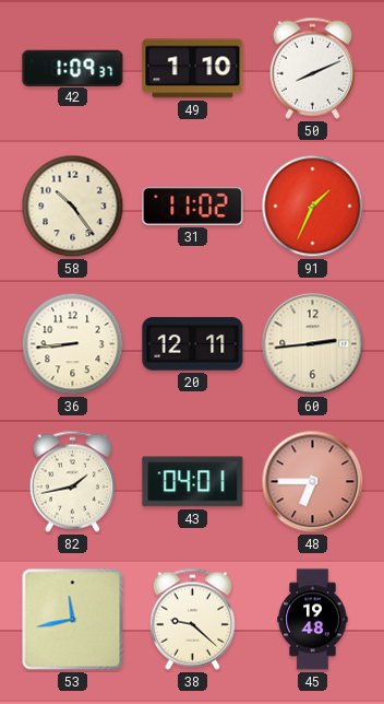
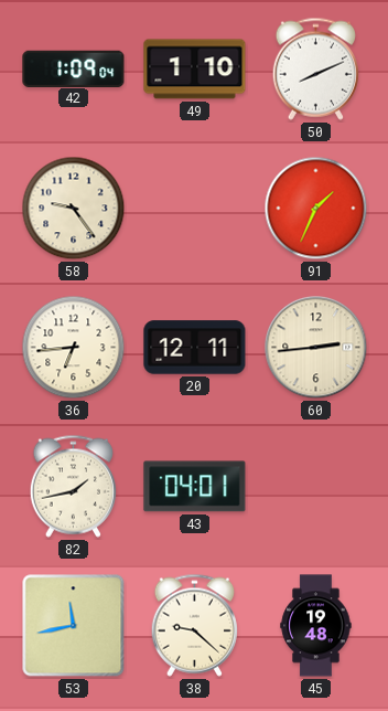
42: 1:09:37 -> 1:09:04 (74, 68)
58: 10:24 -> 9:24 (74, 209)
31: 11:02 -> none (193, 206)
36: 8:44 -> 6:44 (74, 348)
48: 6:45 -> none (313, 482)
